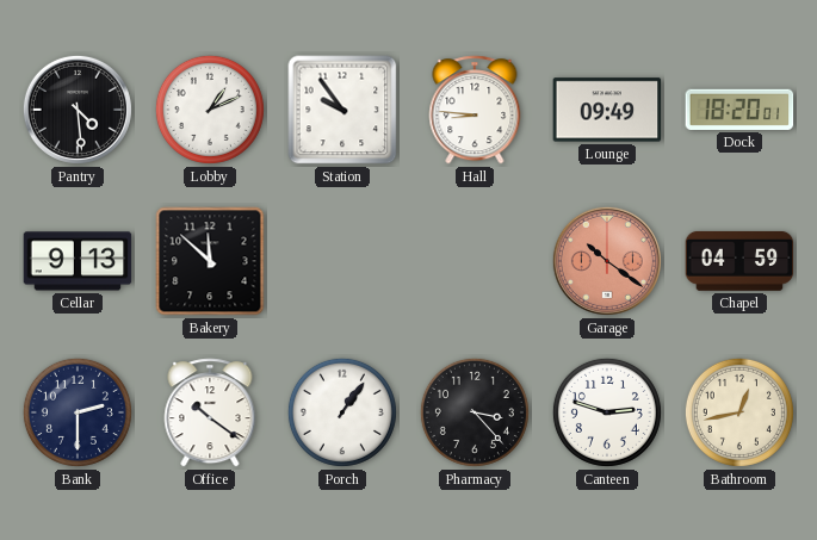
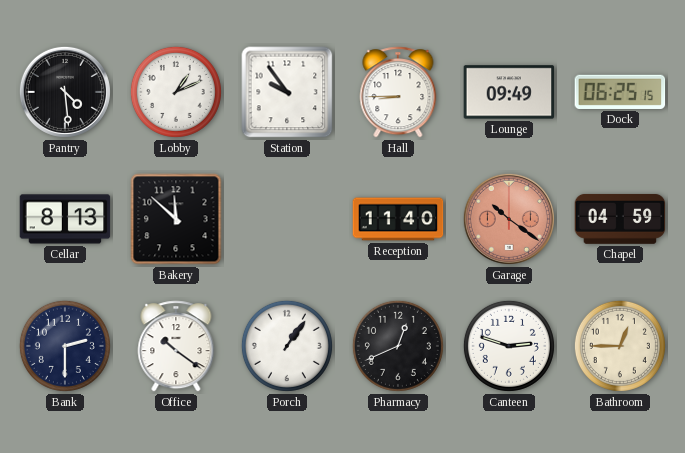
Hall: 8:46 -> 8:45 (398, 92)
Dock: 18:20 -> 06:25 (620, 92)
Cellar: 9:13 -> 8:13 (65, 219)
Reception: none -> 11:40 (398, 219)
Pharmacy: 3:23 -> 12:41 (398, 346)
Bathroom: 12:43 -> 12:45 (620, 346)
